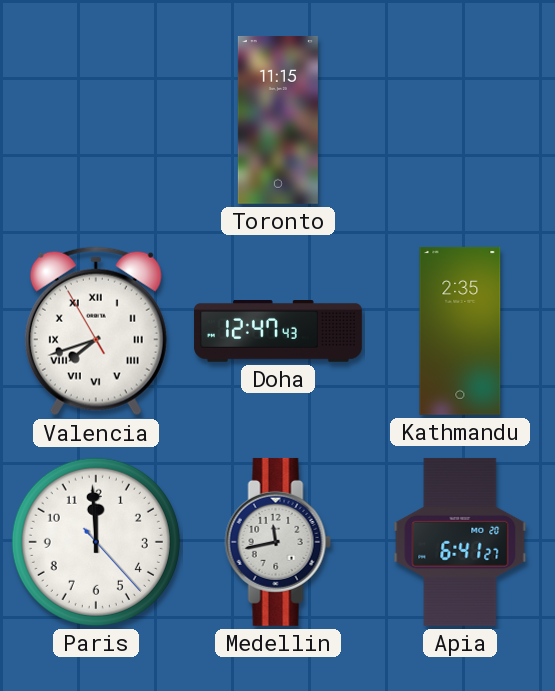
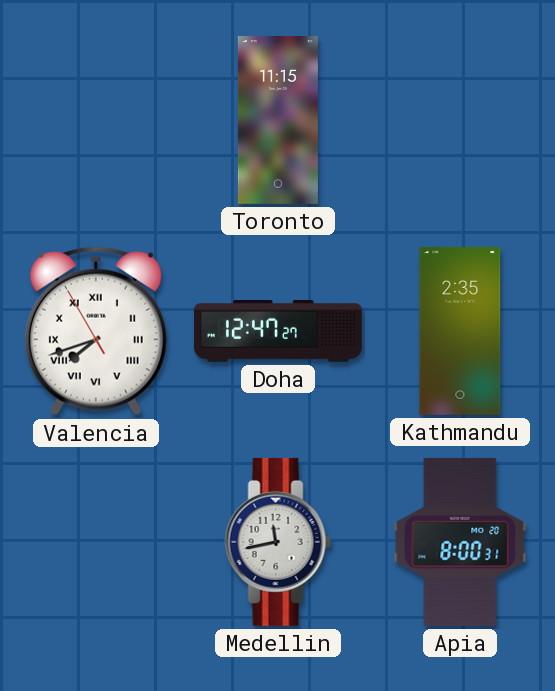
Doha: 12:47:43 -> 12:47:27 (278, 332)
Paris: 11:59 -> none (96, 542)
Apia: 6:41 -> 8:00 (460, 542)
